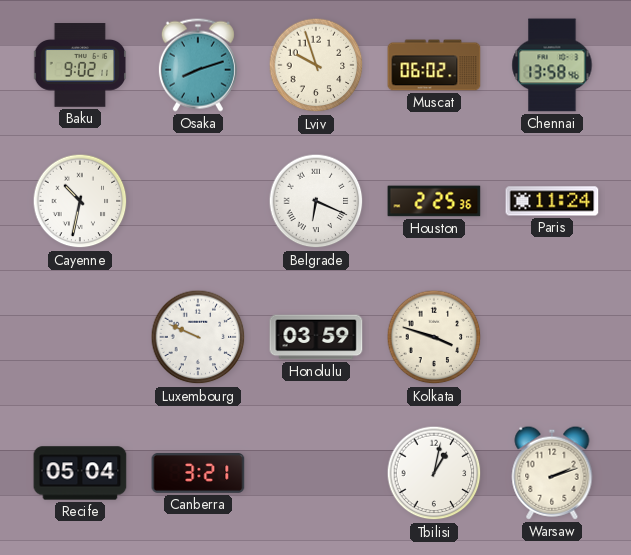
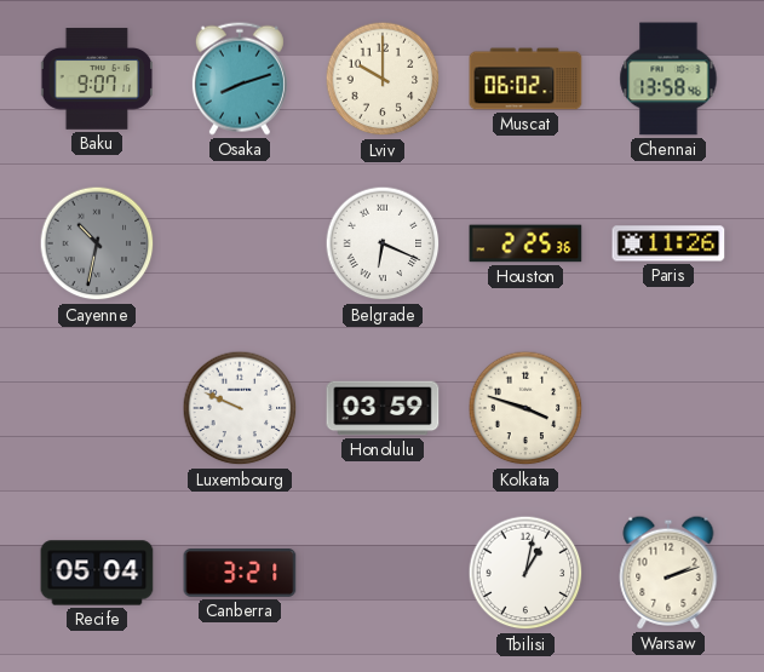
Baku: 9:02 -> 9:07 (97, 79)
Lviv: 9:57 -> 10:00 (383, 79)
Cayenne dial: white -> grey (97, 243)
Paris: 11:24 -> 11:26 (668, 243)
